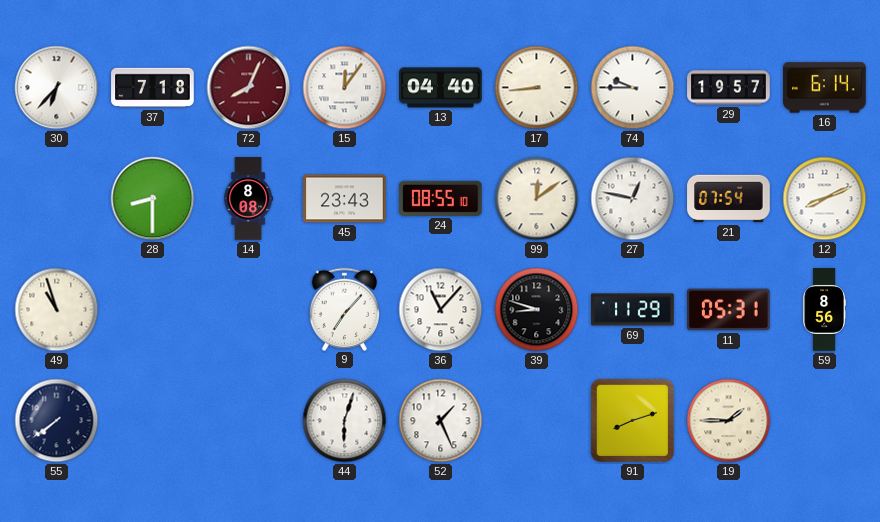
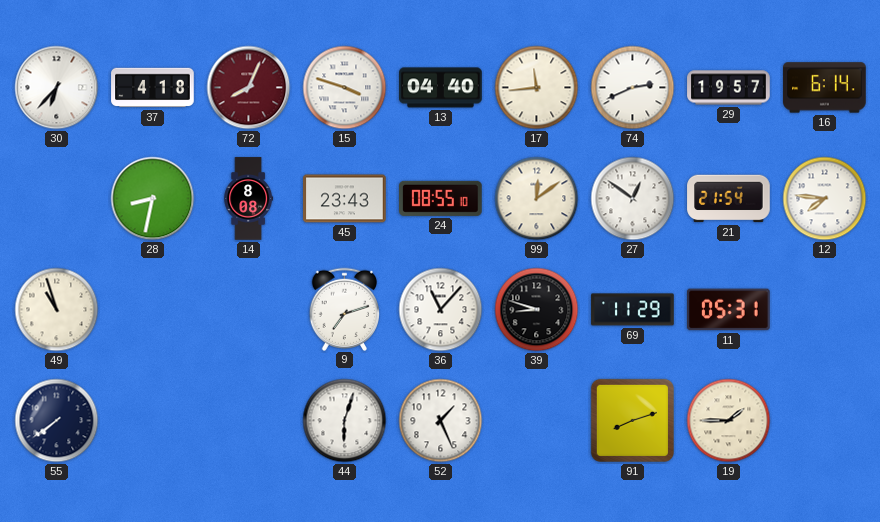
37: 7:18 -> 4:18 (153, 88)
15: 12:06 -> 3:48 (345, 88)
17: 8:44 -> 11:44 (537, 88)
74: 9:45 -> 2:41 (633, 88)
28: 8:30 -> 8:32 (153, 199)
27: 12:47 -> 12:51 (633, 199)
21: 07:54 -> 21:54 (729, 199)
12: 8:11 -> 7:46 (825, 199)
9: 7:07 -> 7:12 (345, 309)
59: 8:56 -> none (824, 310)
